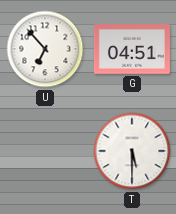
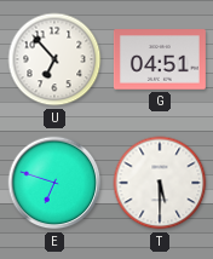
E: none -> 6:48 (54, 183)
